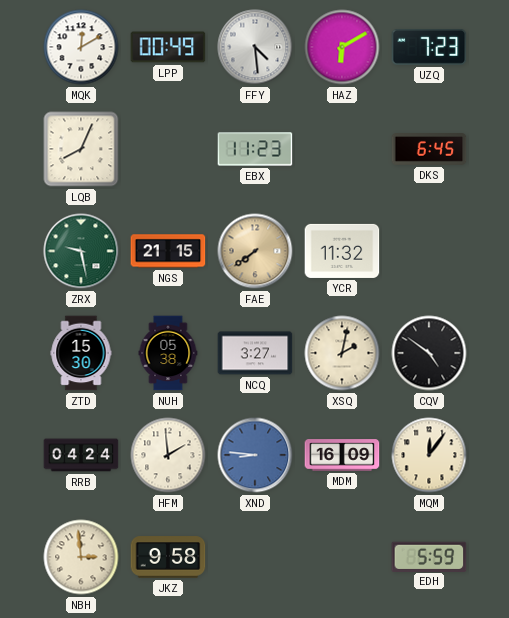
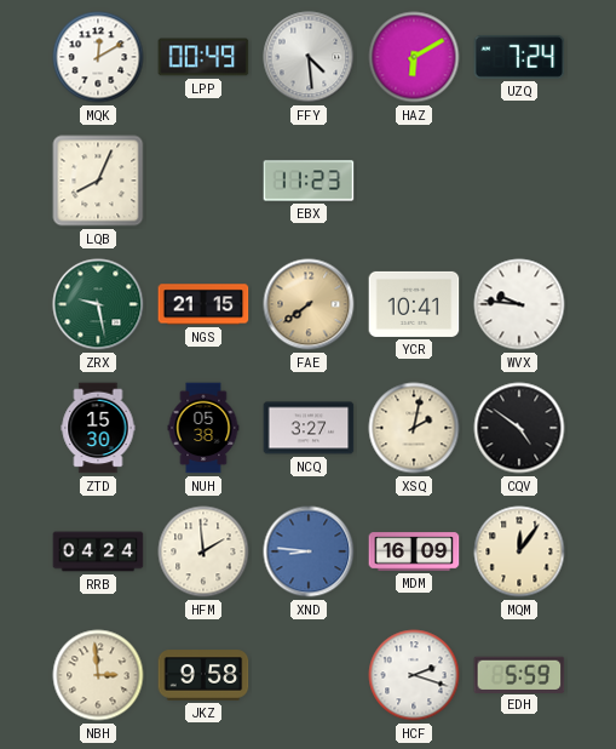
UZQ: 7:23 -> 7:24 (519, 57)
DKS: 6:45 -> none (429, 149)
YCR: 11:32 -> 10:41 (414, 304)
WVX: none -> 9:46 (519, 304)
HCF: none -> 2:18 (414, 675)
